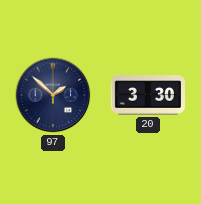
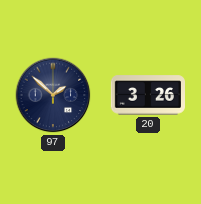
20: 3:30 -> 3:26 (147, 95)
